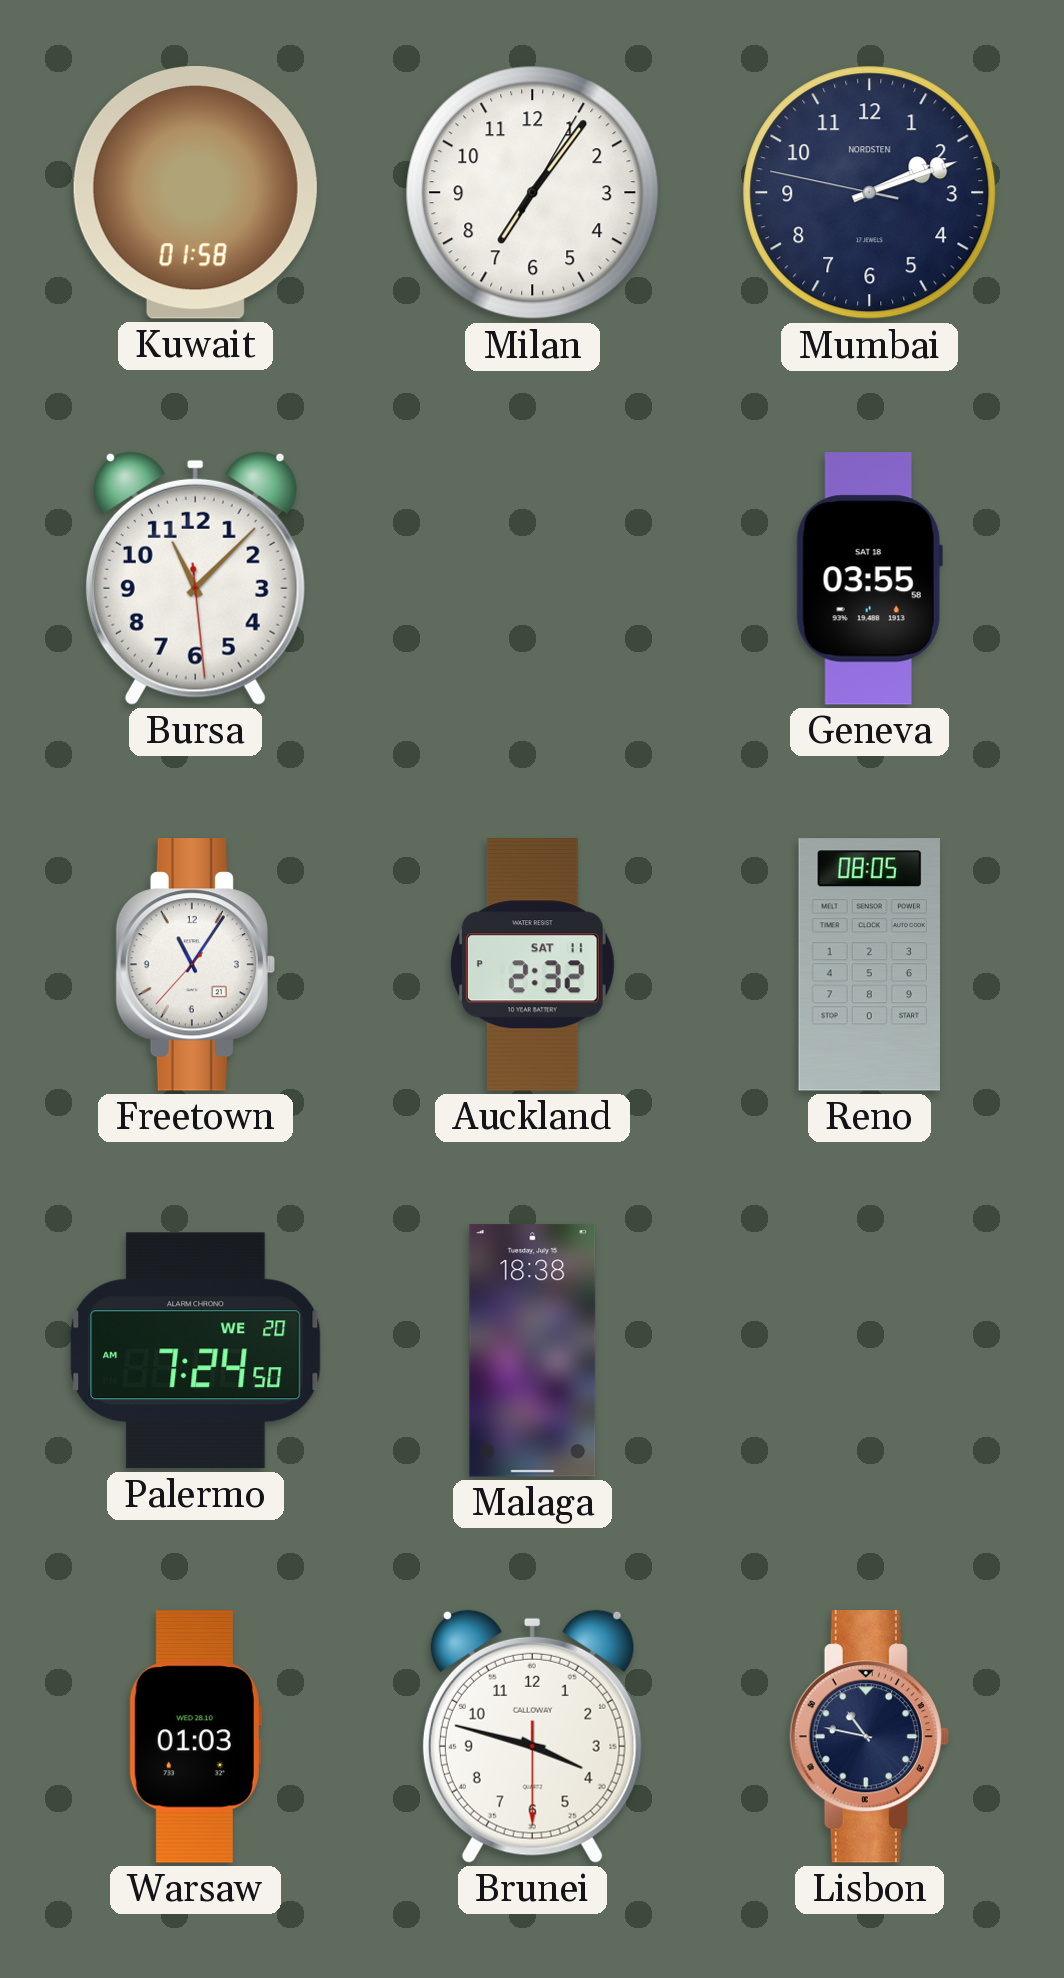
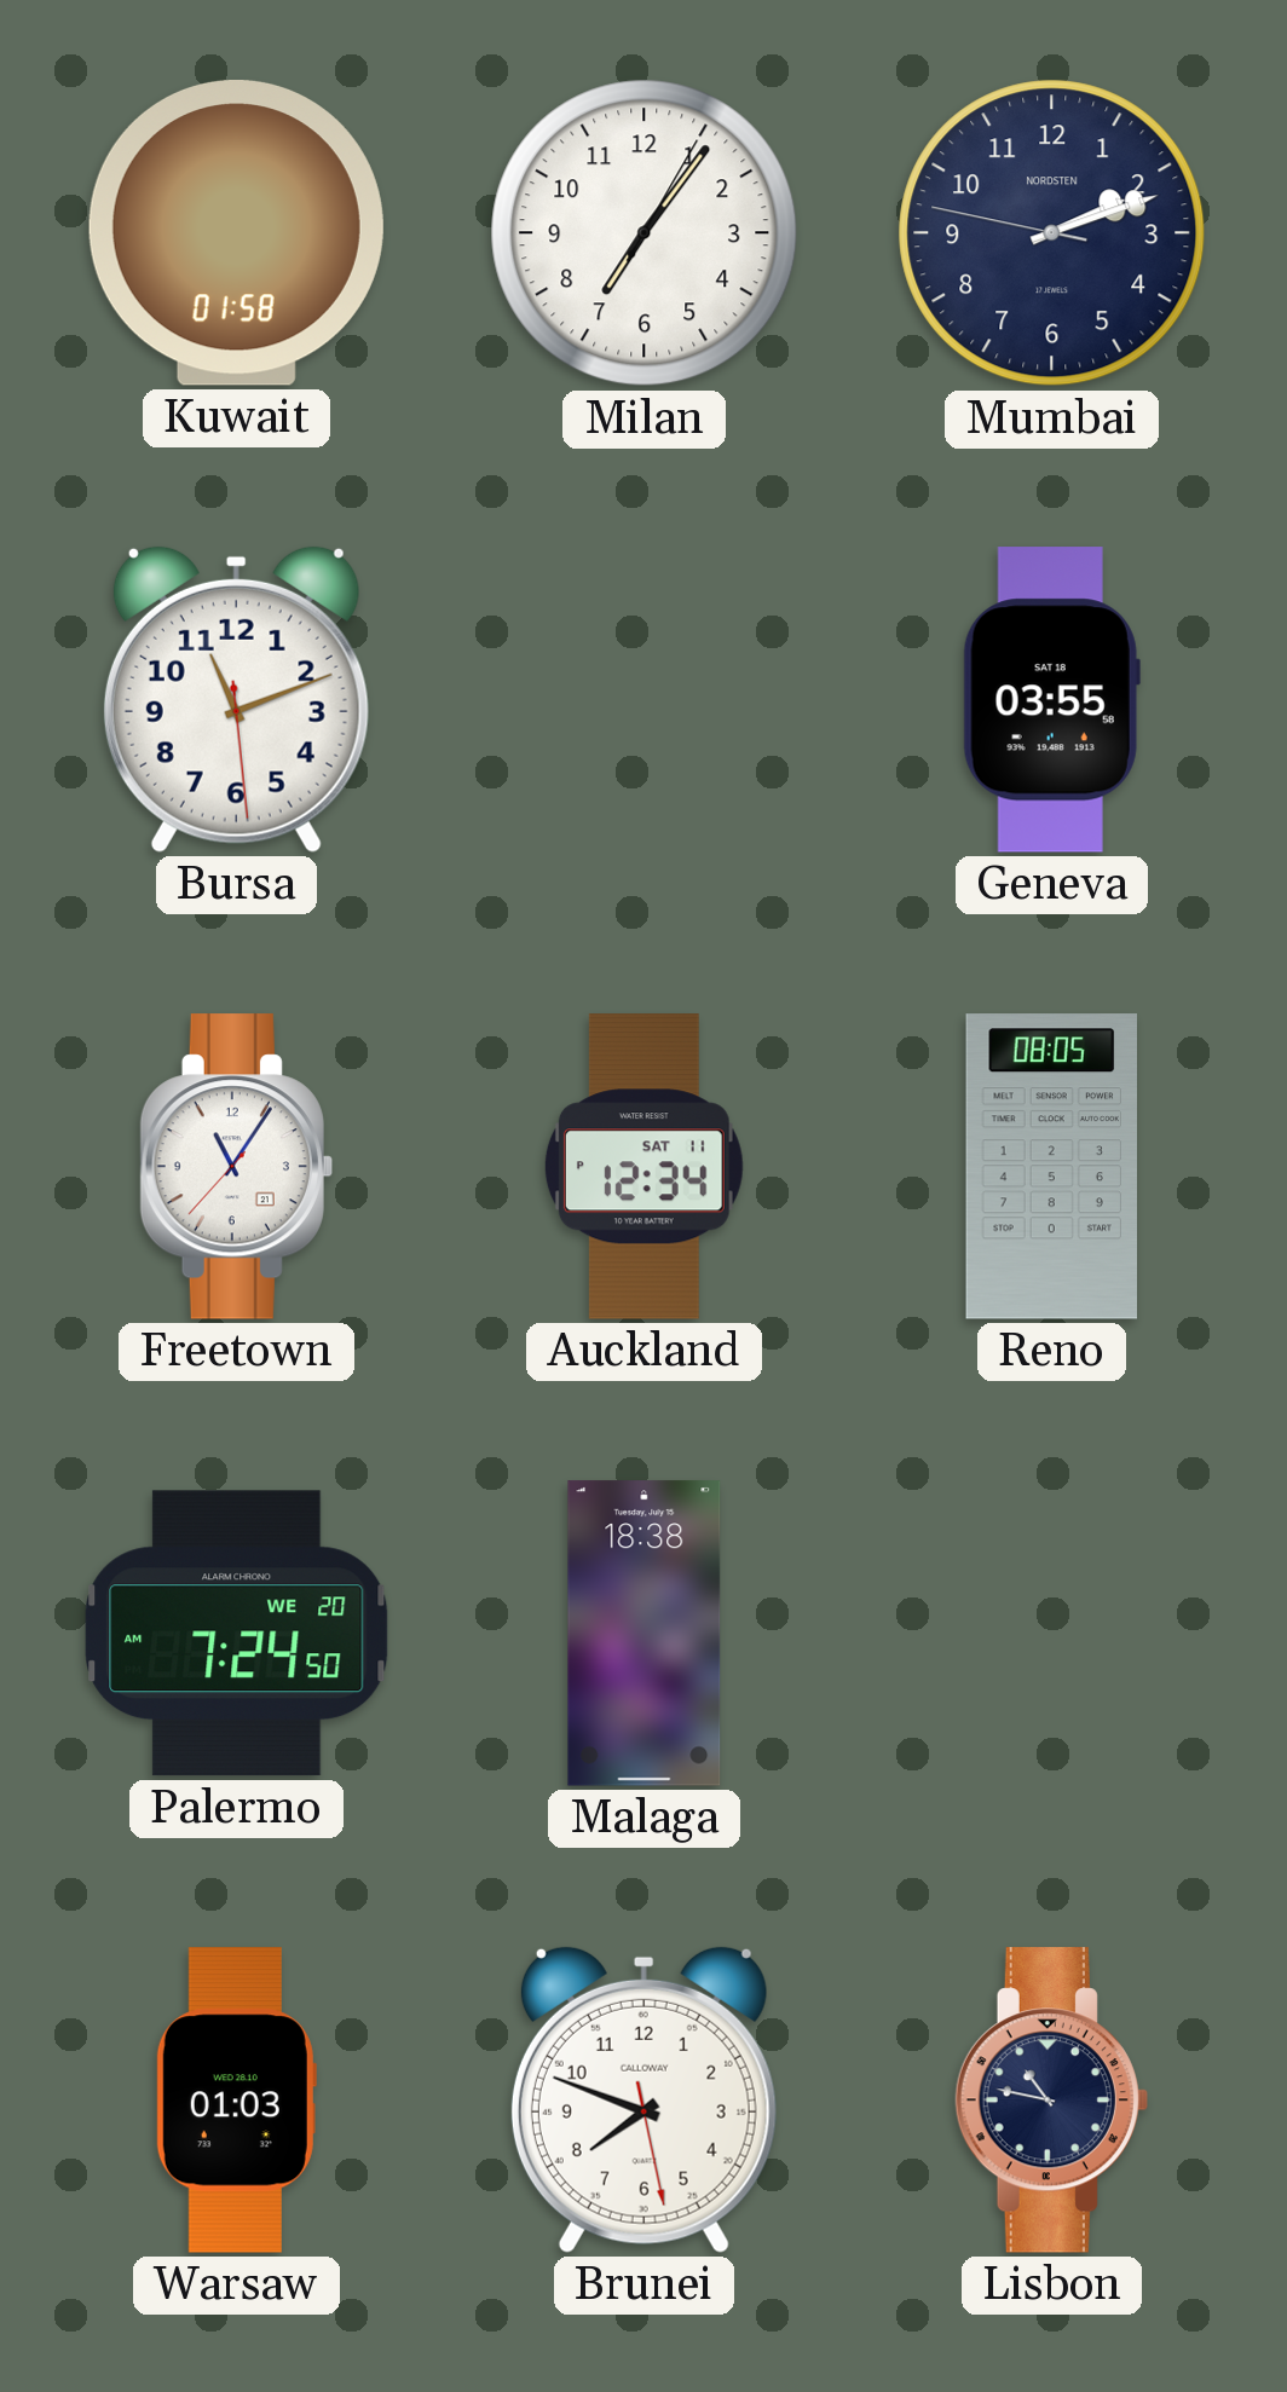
Bursa: 11:07 -> 11:11 (236, 699)
Auckland: 2:32 -> 12:34 (643, 1167)
Brunei: 3:47 -> 7:48 (643, 2099)
